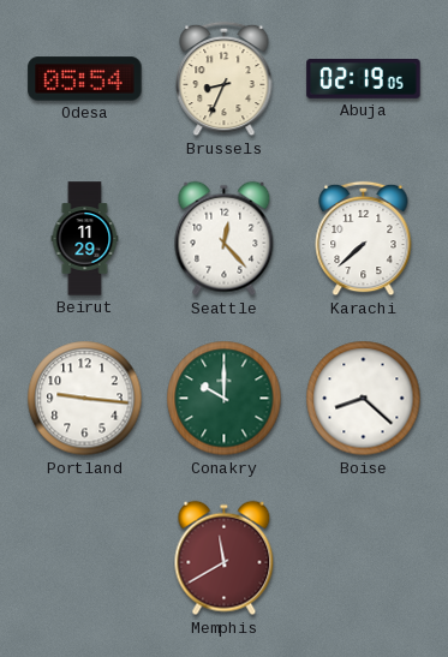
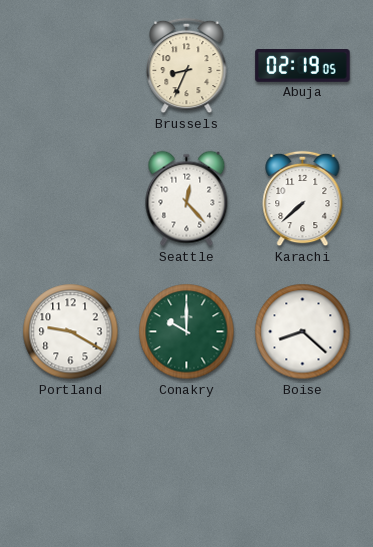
Odesa: 05:54 -> none (85, 79)
Beirut: 11:29 -> none (85, 239)
Portland: 9:16 -> 9:20 (71, 332)
Memphis: 11:40 -> none (225, 559)
